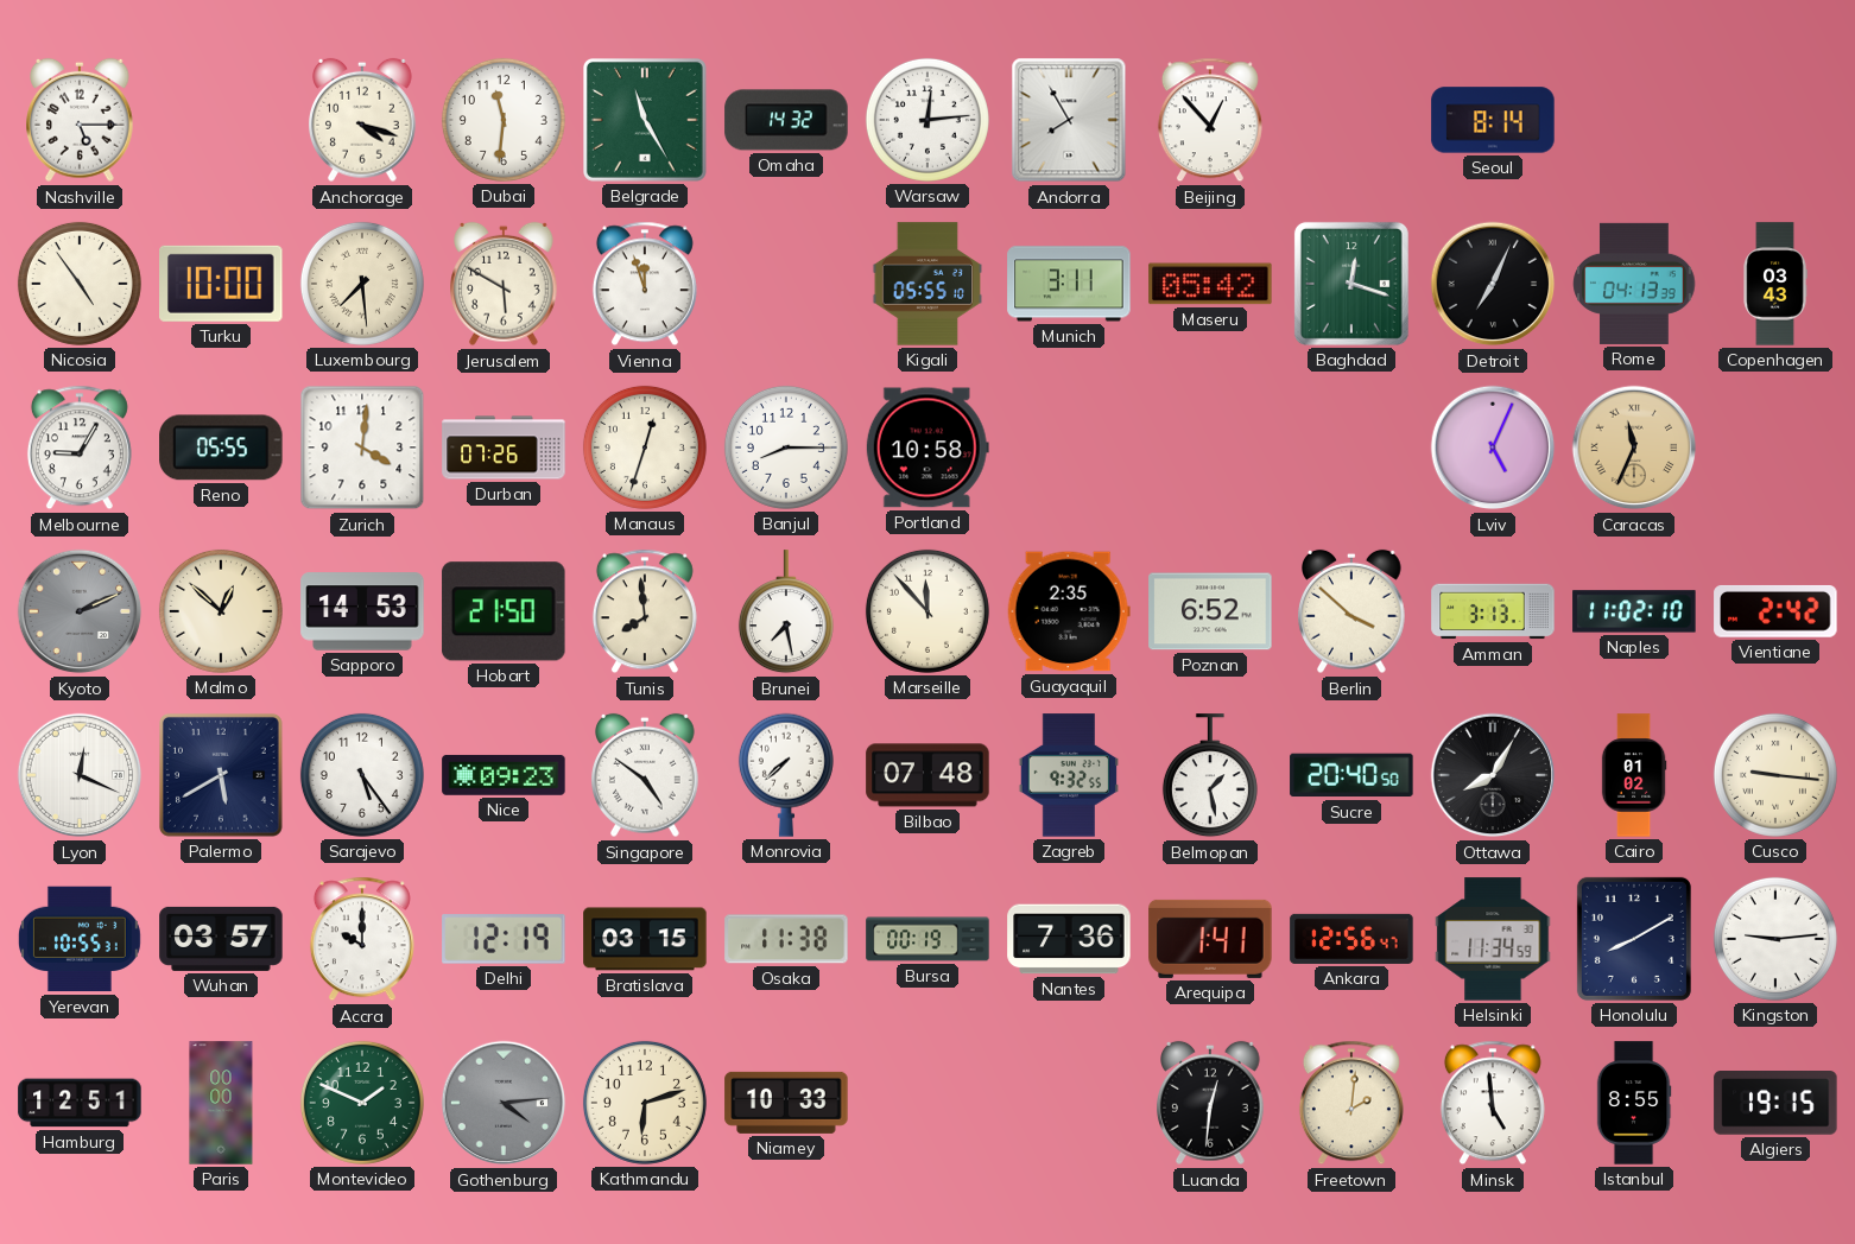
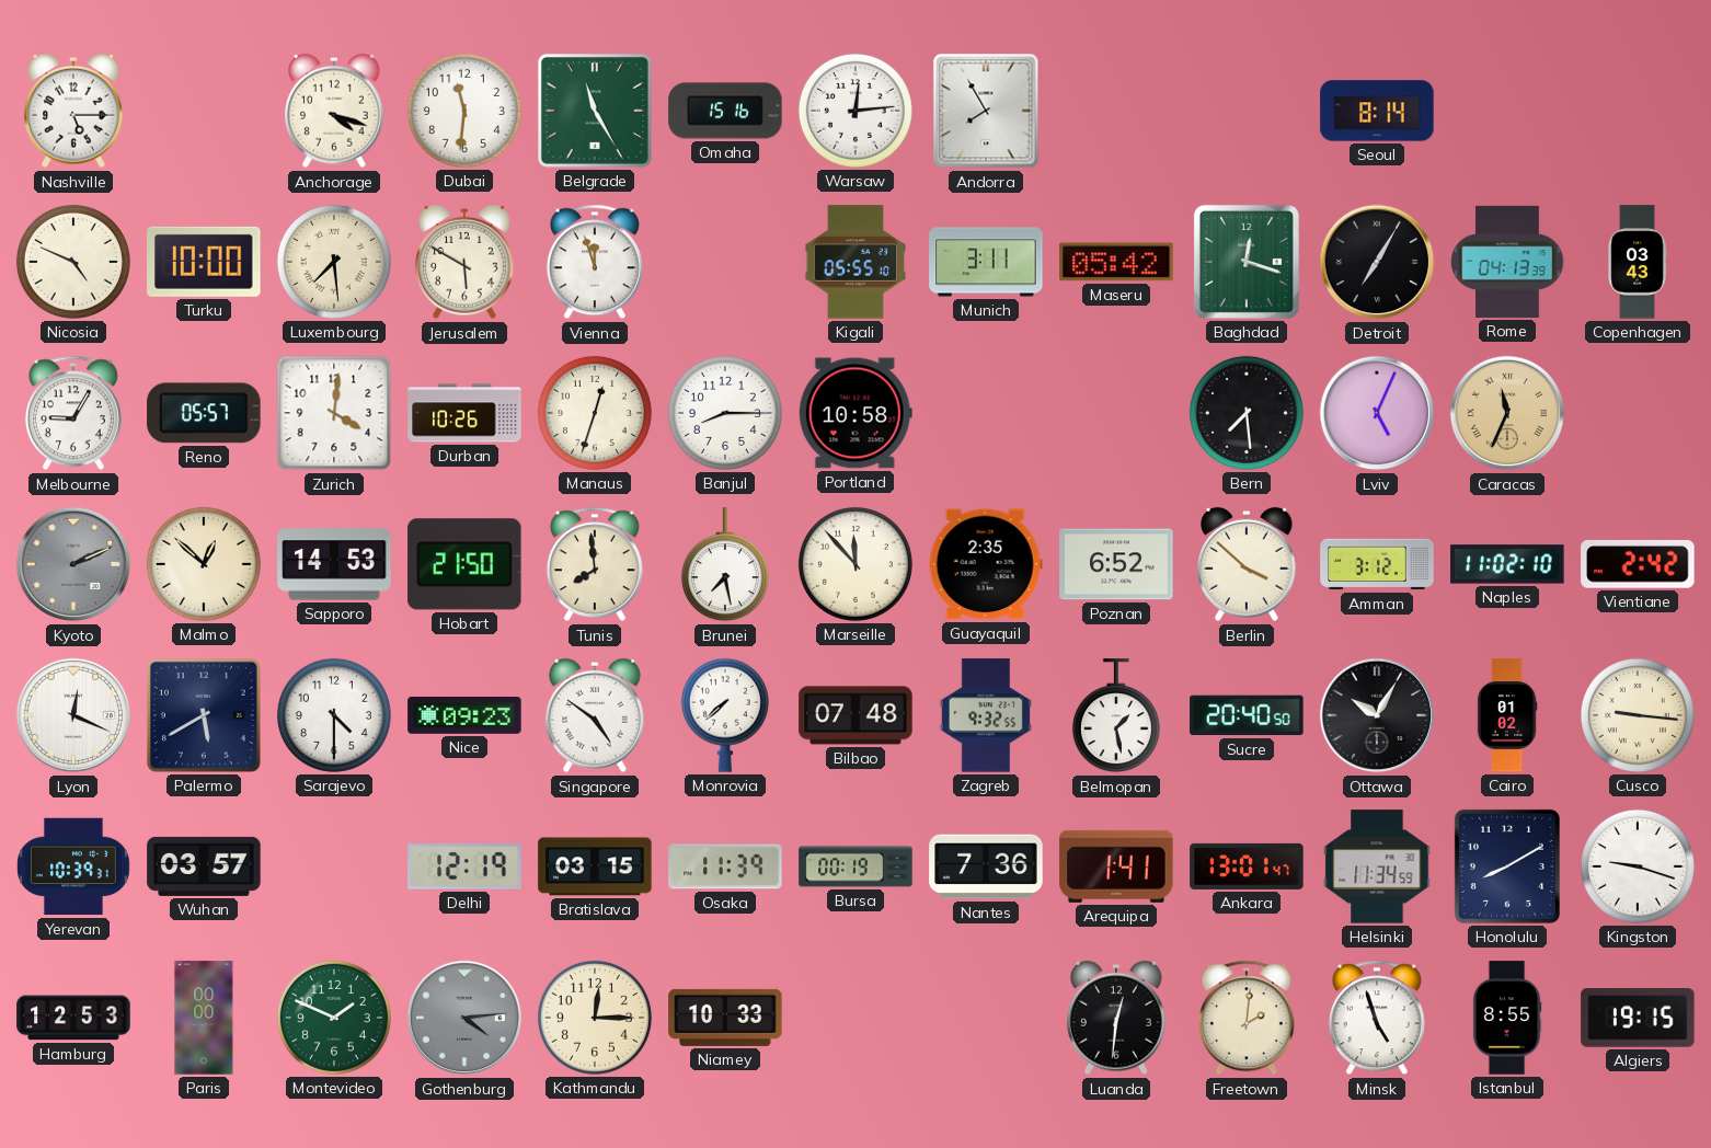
Omaha: 14:32 -> 15:16 (725, 111)
Beijing: 12:53 -> none (1210, 120)
Nicosia: 4:54 -> 4:49 (73, 262)
Detroit: 7:04 -> 7:05 (1377, 262)
Reno: 05:55 -> 05:57 (204, 413)
Durban: 07:26 -> 10:26 (464, 413)
Bern: none -> 7:29 (1247, 413)
Amman: 3:13 -> 3:12 (1377, 564)
Sarajevo: 5:24 -> 4:30 (334, 715)
Ottawa: 8:05 -> 10:05 (1377, 715)
Yerevan: 10:55 -> 10:39 (73, 866)
Accra: 10:00 -> none (362, 939)
Osaka: 11:38 -> 11:39 (725, 866)
Ankara: 12:56 -> 13:01 (1247, 866)
Kingston: 9:14 -> 9:18 (1638, 866)
Hamburg: 12:51 -> 12:53 (73, 1018)
Kathmandu: 6:12 -> 12:15 (595, 1018)
Minsk: 4:59 -> 4:57 (1377, 1018)
